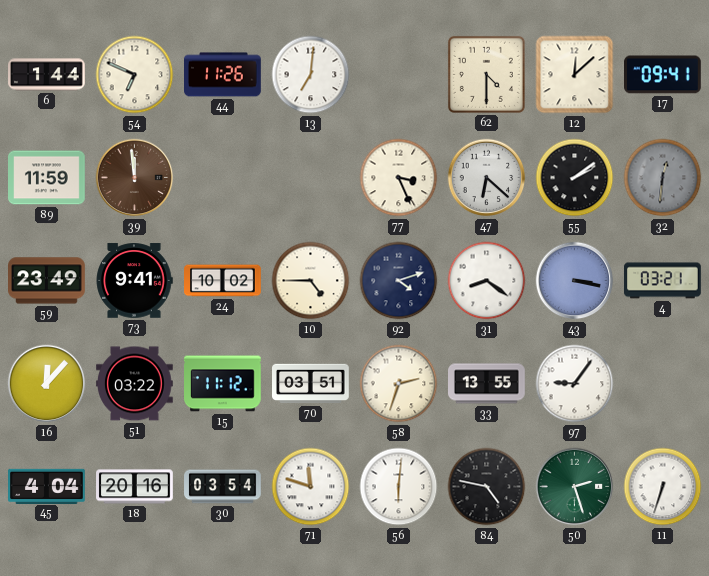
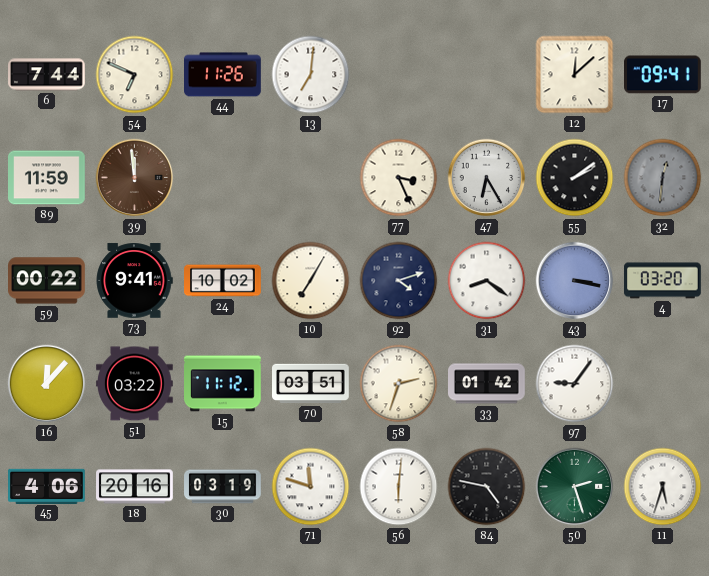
6: 1:44 -> 7:44 (47, 75)
62: 4:30 -> none (486, 74)
47: 6:22 -> 6:25 (487, 178)
59: 23:49 -> 00:22 (47, 281)
10: 4:45 -> 7:05 (311, 281)
4: 03:21 -> 03:20 (663, 281)
33: 13:55 -> 01:42 (487, 384)
45: 4:04 -> 4:06 (47, 486)
30: 03:54 -> 03:19 (223, 487)
11: 6:33 -> 5:33 (663, 487)
